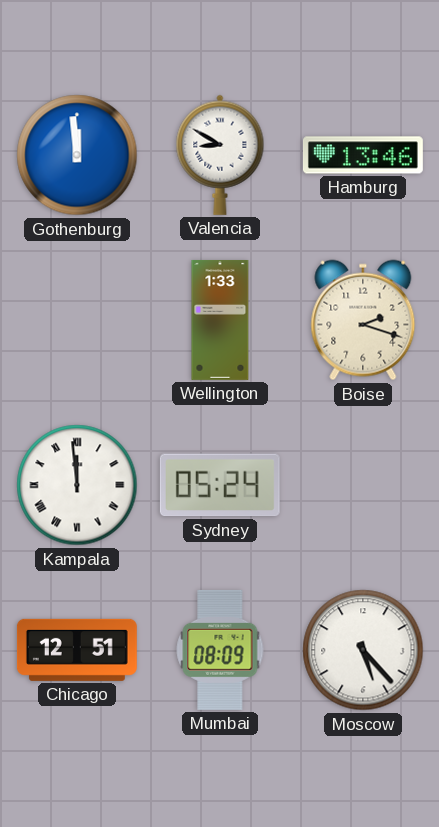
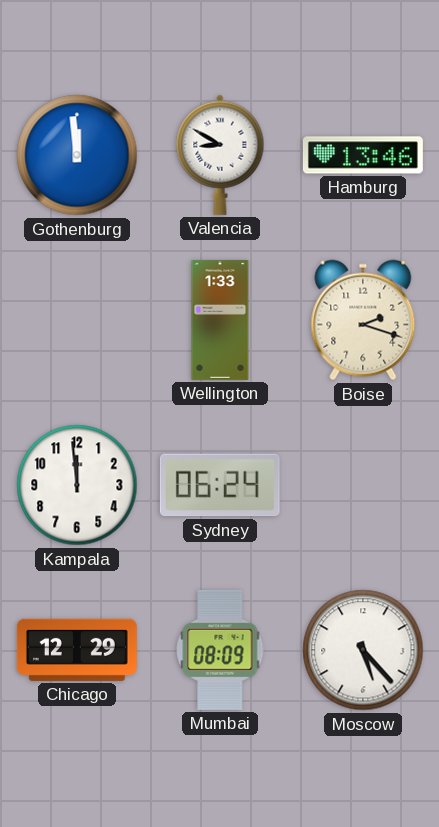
Kampala numerals: Roman -> Arabic (77, 485)
Sydney: 05:24 -> 06:24 (220, 485)
Chicago: 12:51 -> 12:29 (77, 650)
